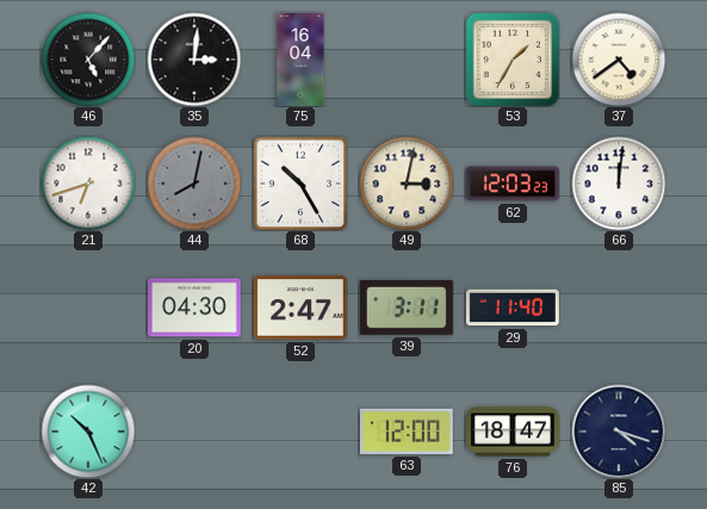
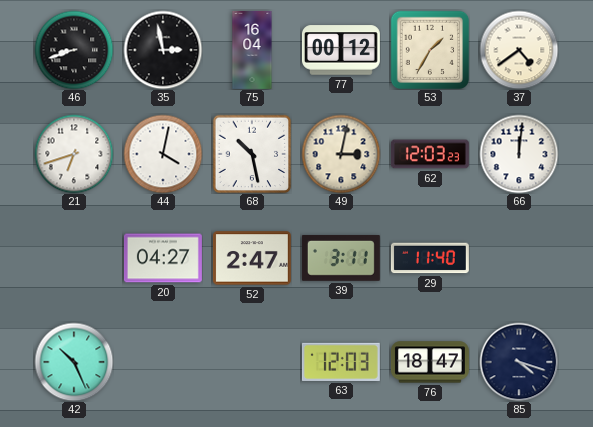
46: 5:07 -> 8:42 (74, 50)
35: 3:01 -> 2:58 (163, 50)
77: none -> 00:12 (341, 50)
44: 8:02 -> 4:02 (163, 154)
44 dial: grey -> white (163, 154)
68: 10:25 -> 10:28 (252, 154)
20: 04:30 -> 04:27 (163, 258)
63: 12:00 -> 12:03 (341, 362)
